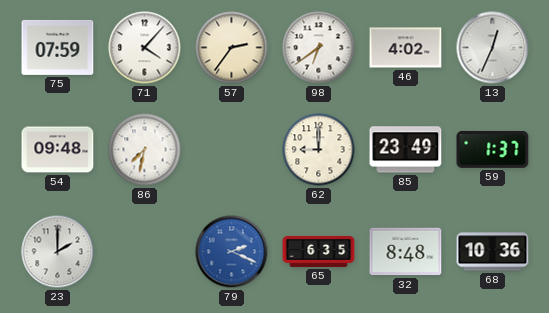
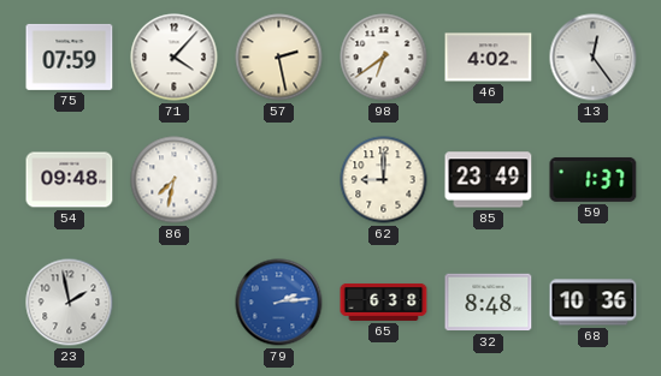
57: 2:36 -> 2:28 (279, 58)
13: 12:34 -> 12:24 (594, 58)
23: 2:00 -> 1:58 (70, 303)
79: 2:19 -> 2:14 (279, 303)
65: 6:35 -> 6:38 (384, 302)
